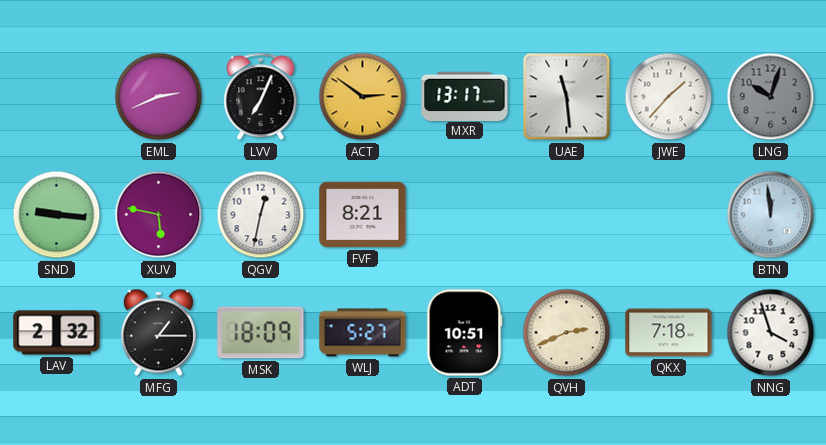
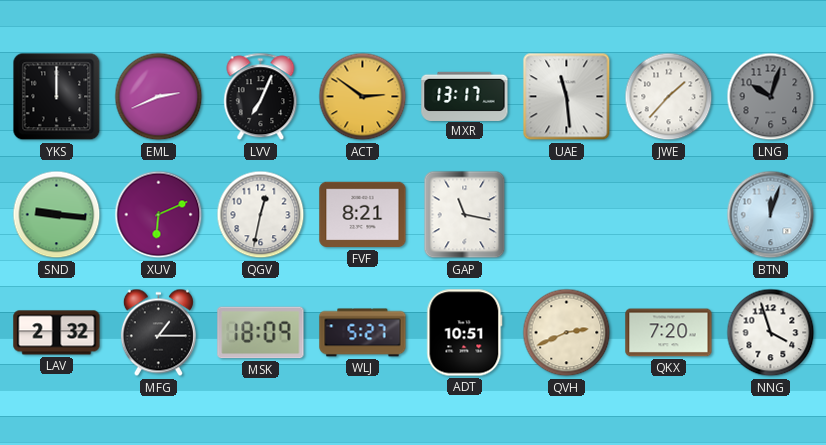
YKS: none -> 12:00 (57, 97)
XUV: 5:47 -> 6:11 (159, 215)
GAP: none -> 11:17 (465, 215)
BTN: 11:59 -> 12:03 (771, 215)
QKX: 7:18 -> 7:20 (669, 333)
